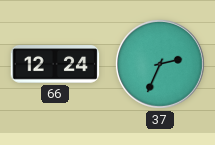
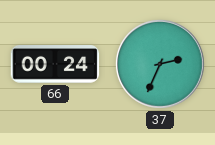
66: 12:24 -> 00:24 (55, 65)
